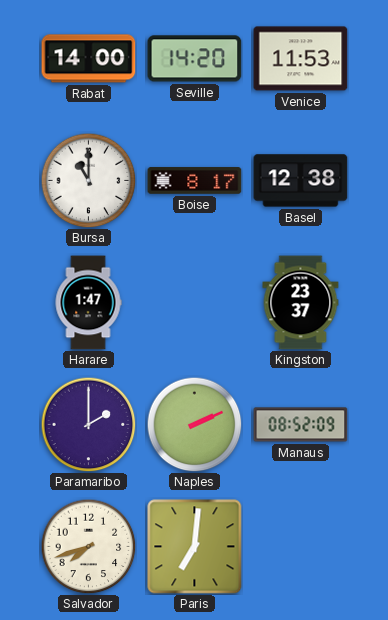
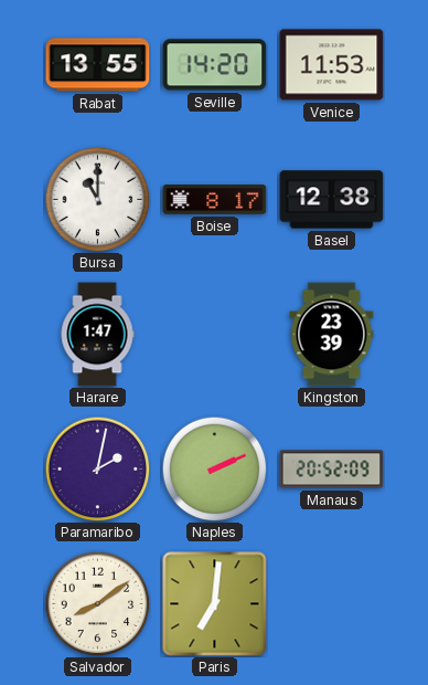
Rabat: 14:00 -> 13:55 (98, 65)
Kingston: 23:37 -> 23:39 (332, 335)
Paramaribo: 2:00 -> 2:02 (97, 468)
Manaus: 08:52 -> 20:52 (332, 470)
Salvador: 7:42 -> 8:09 (97, 603)
